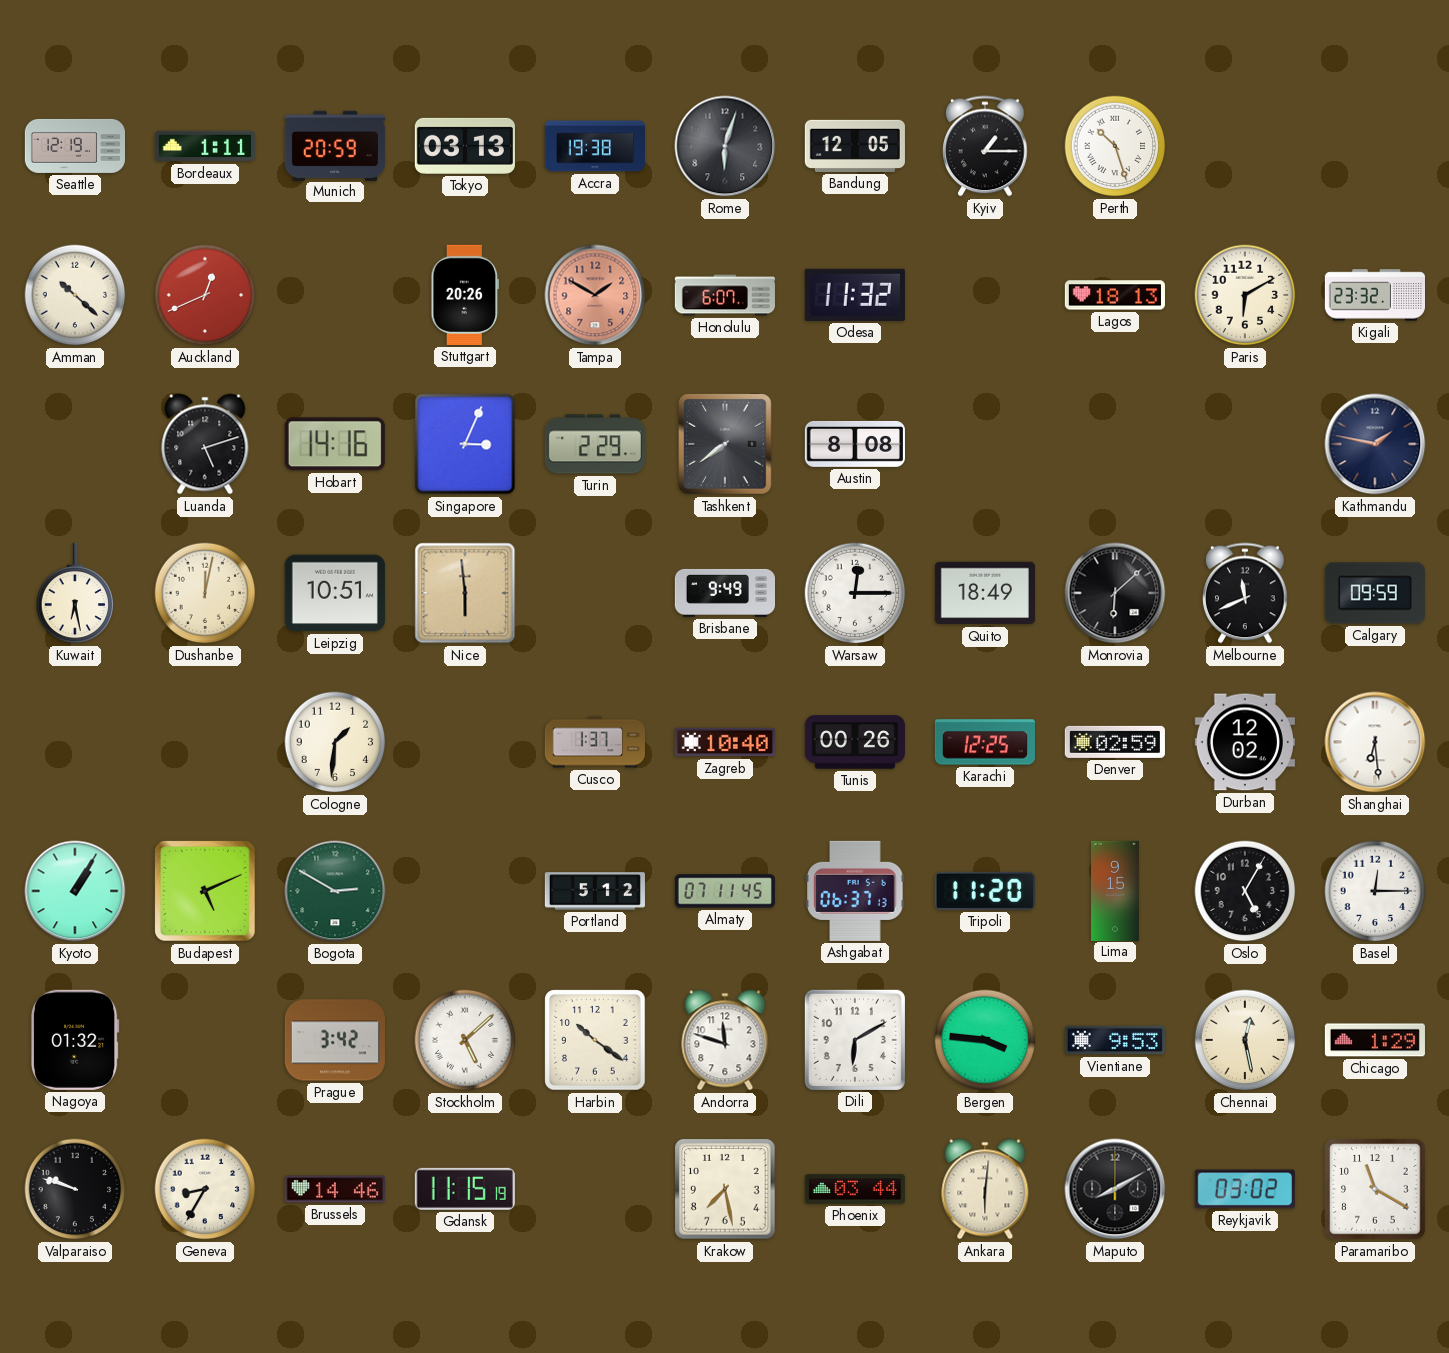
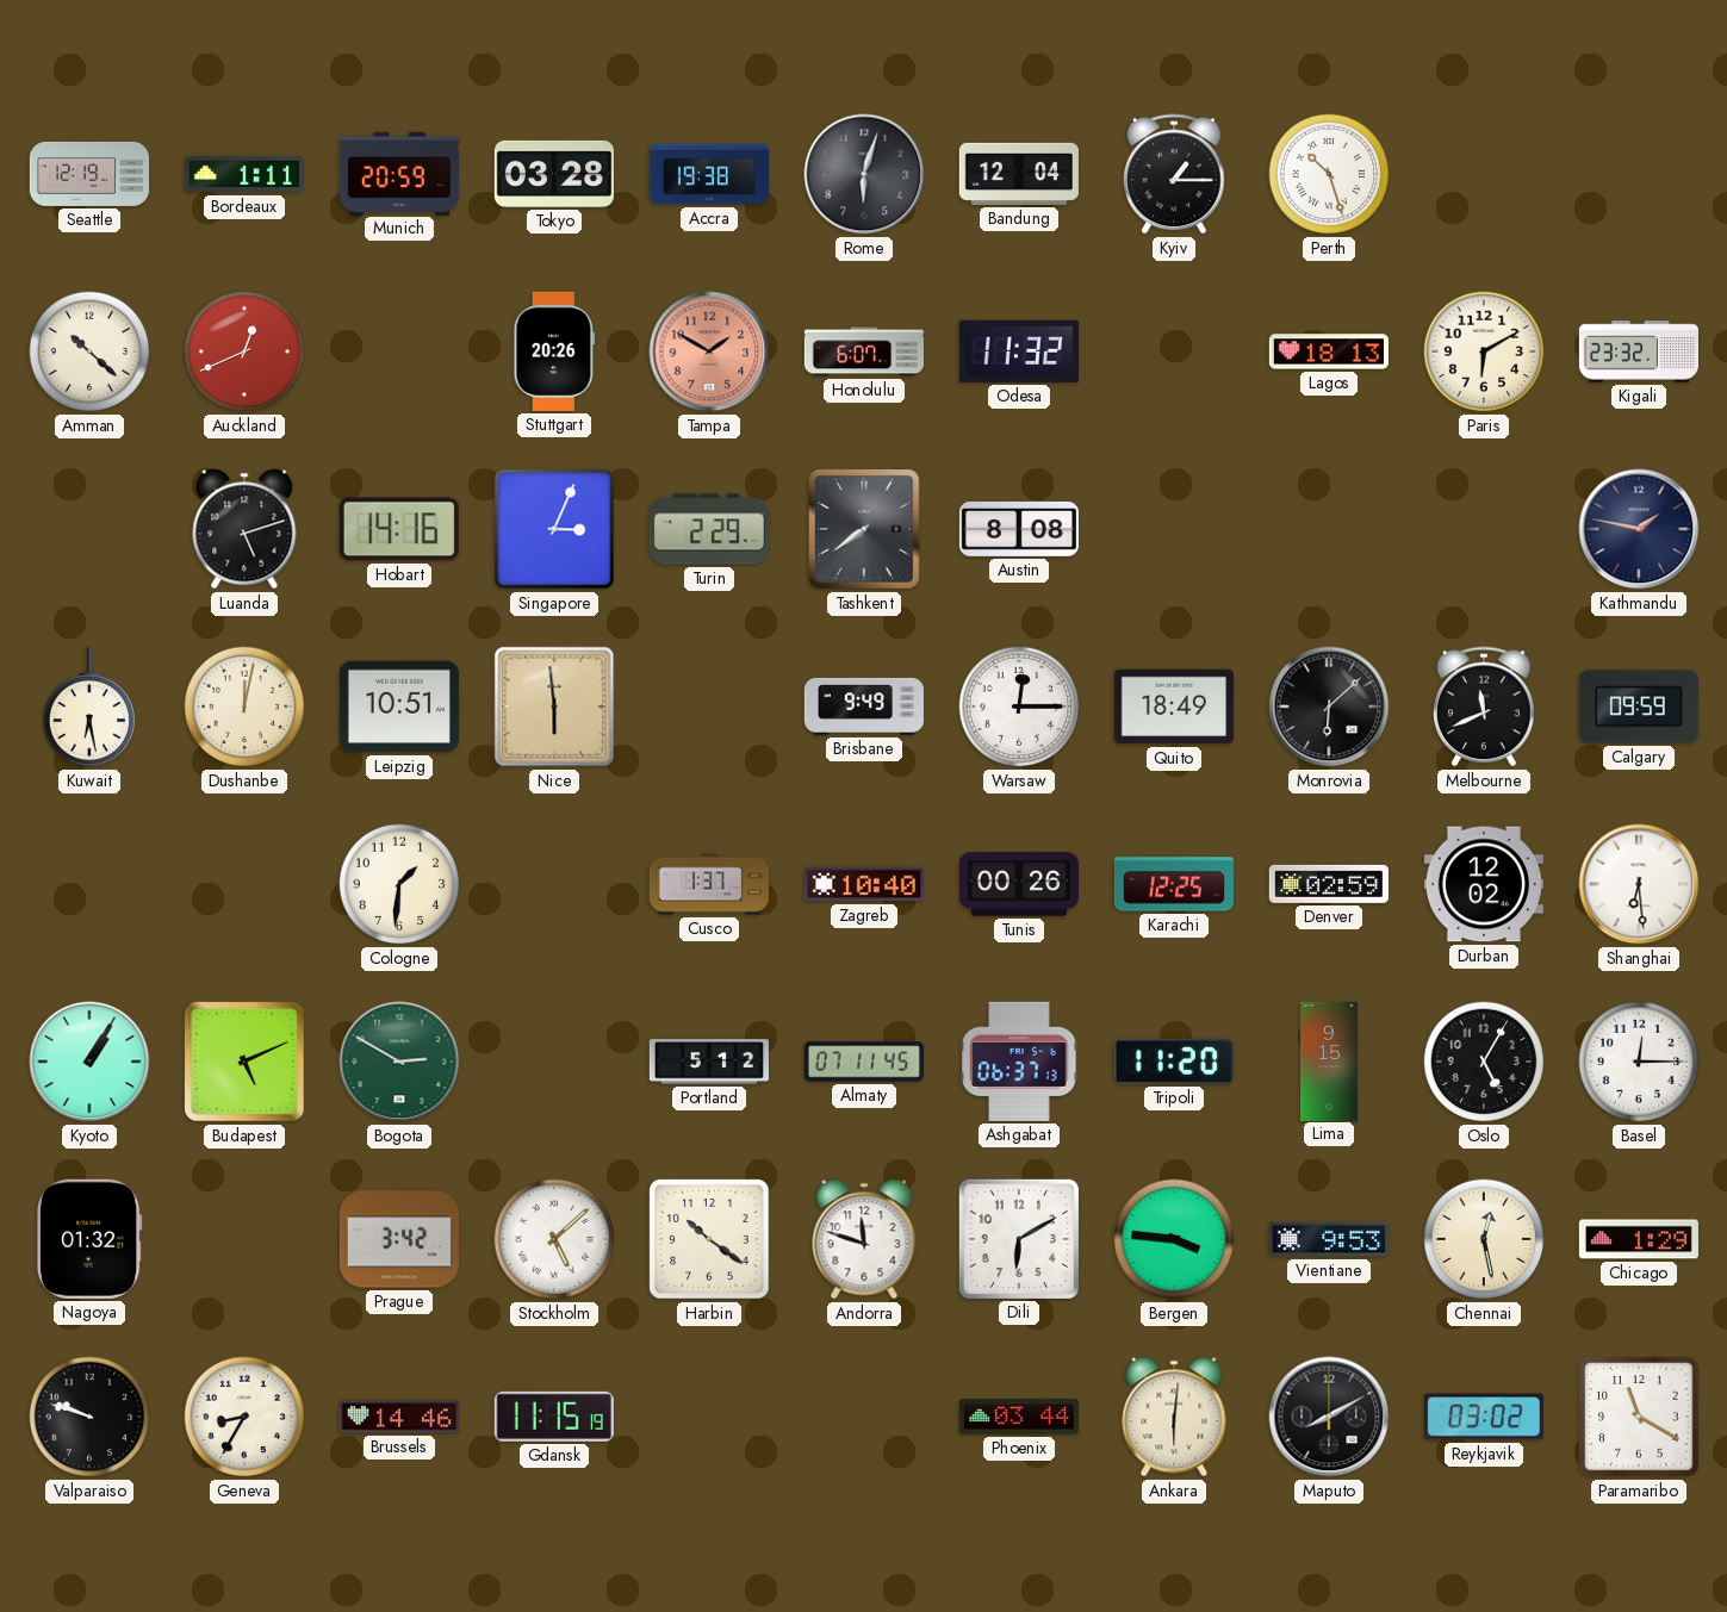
Tokyo: 03:13 -> 03:28 (554, 174)
Bandung: 12:05 -> 12:04 (1019, 174)
Krakow: 7:28 -> none (725, 1189)
